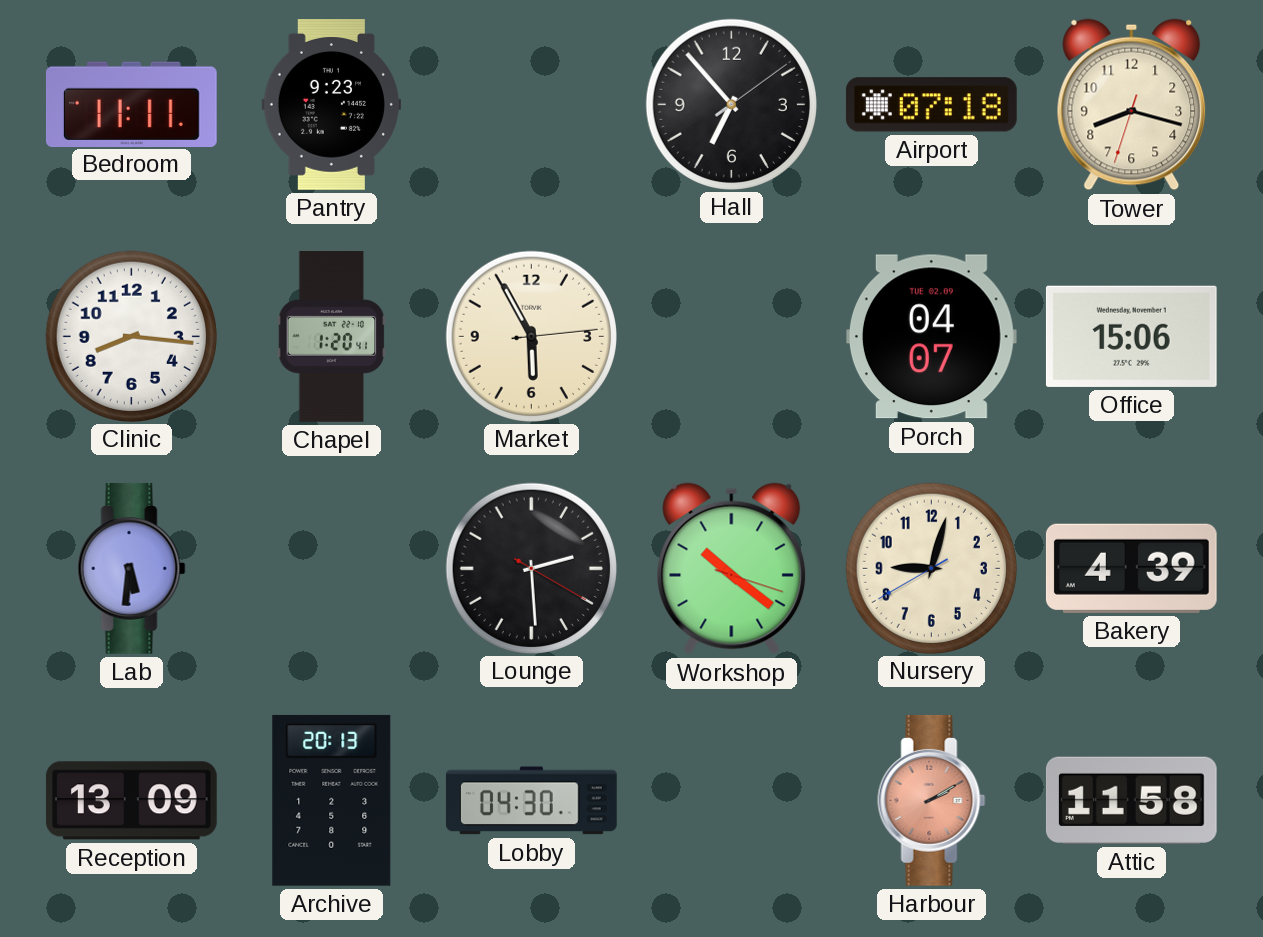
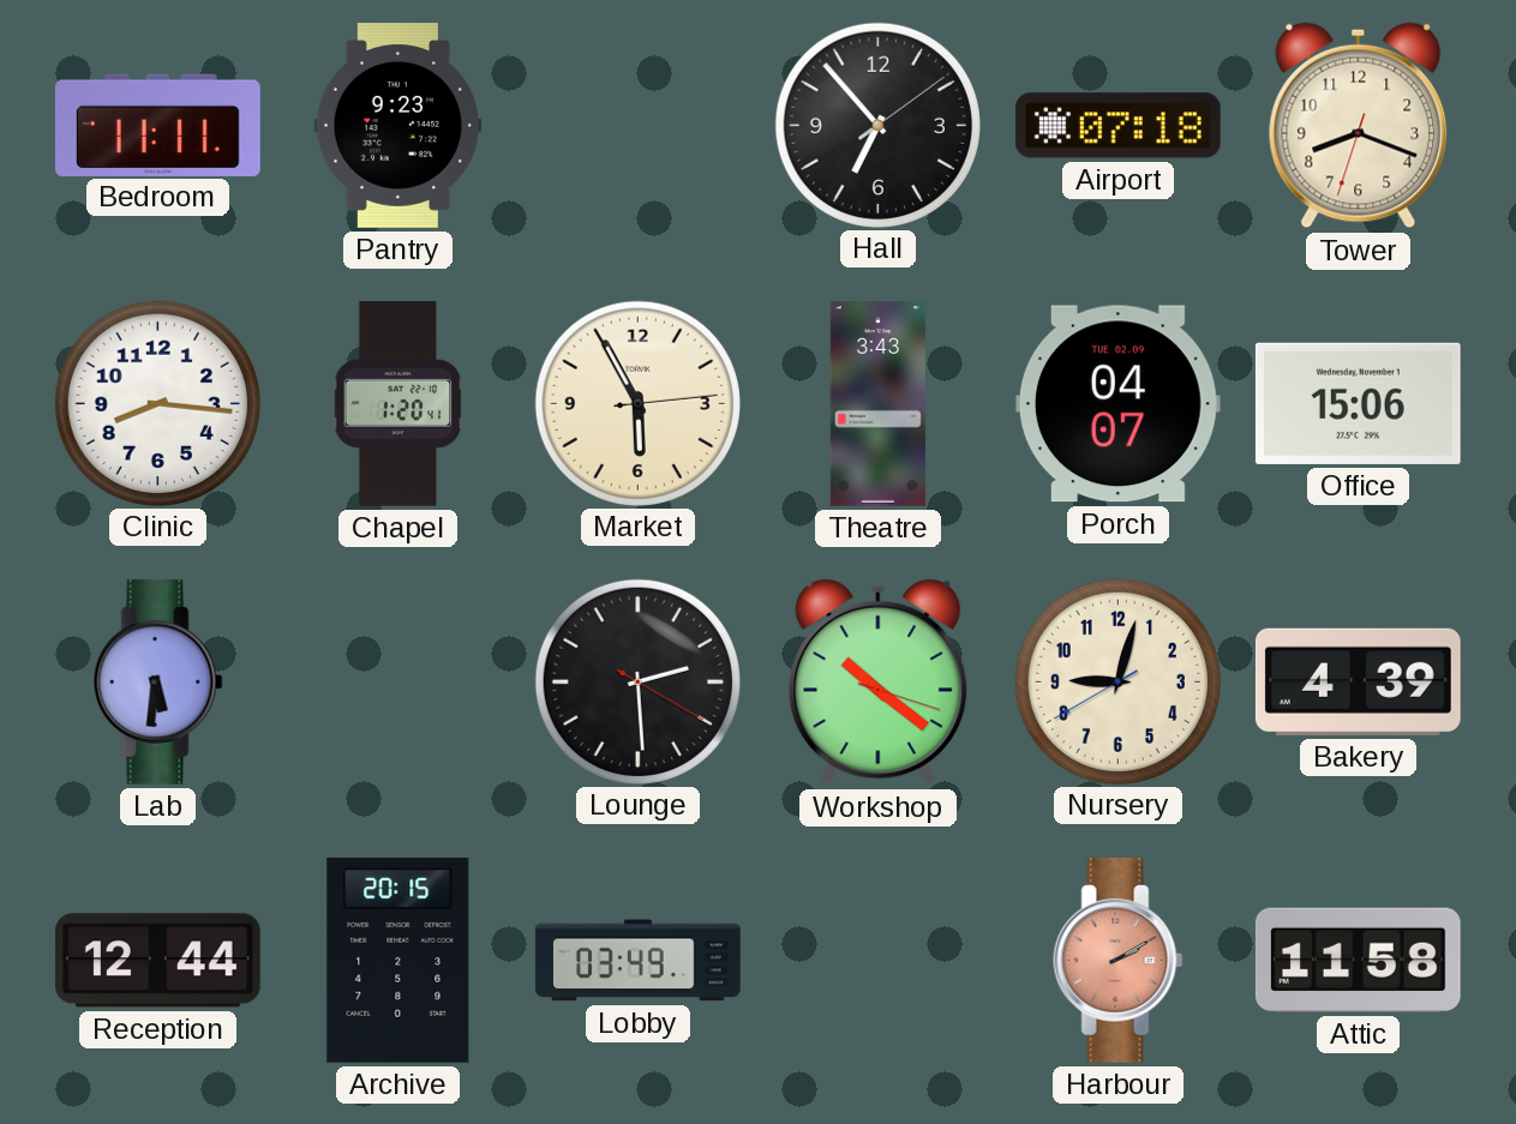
Tower: 8:17 -> 8:18 (1359, 126)
Theatre: none -> 3:43 (877, 404)
Reception: 13:09 -> 12:44 (157, 961)
Archive: 20:13 -> 20:15 (399, 960)
Lobby: 04:30 -> 03:49 (639, 961)
